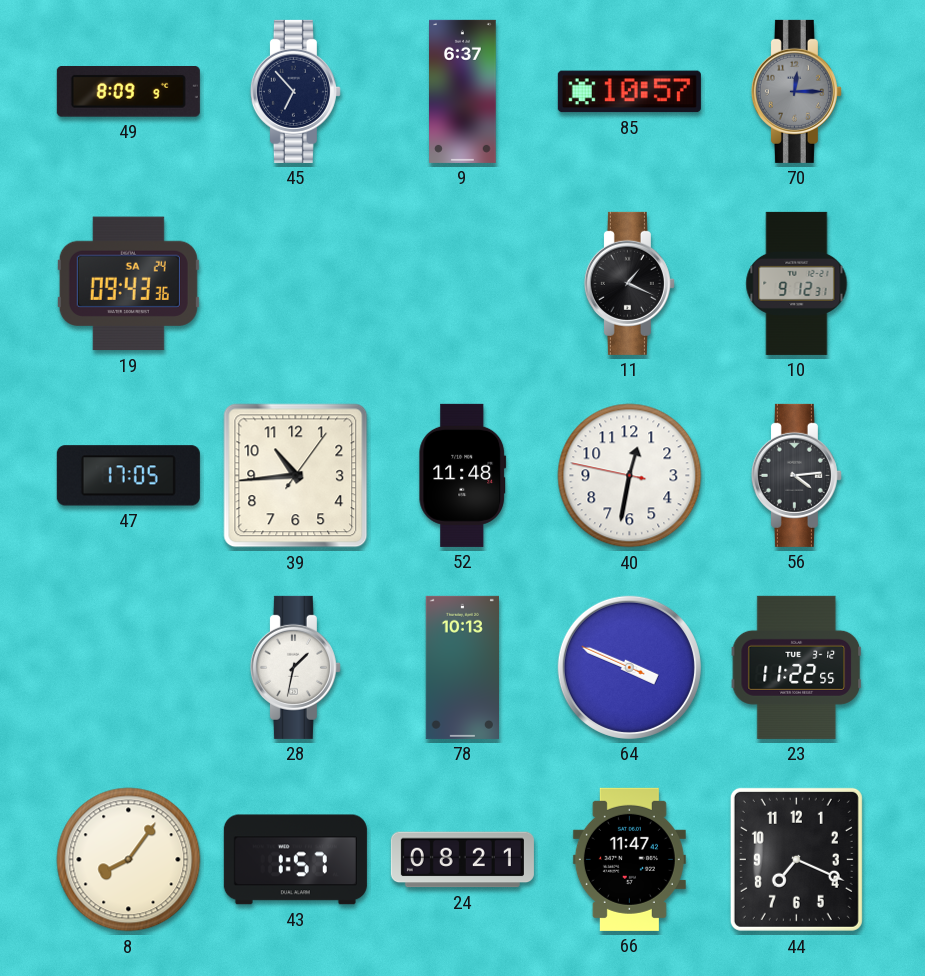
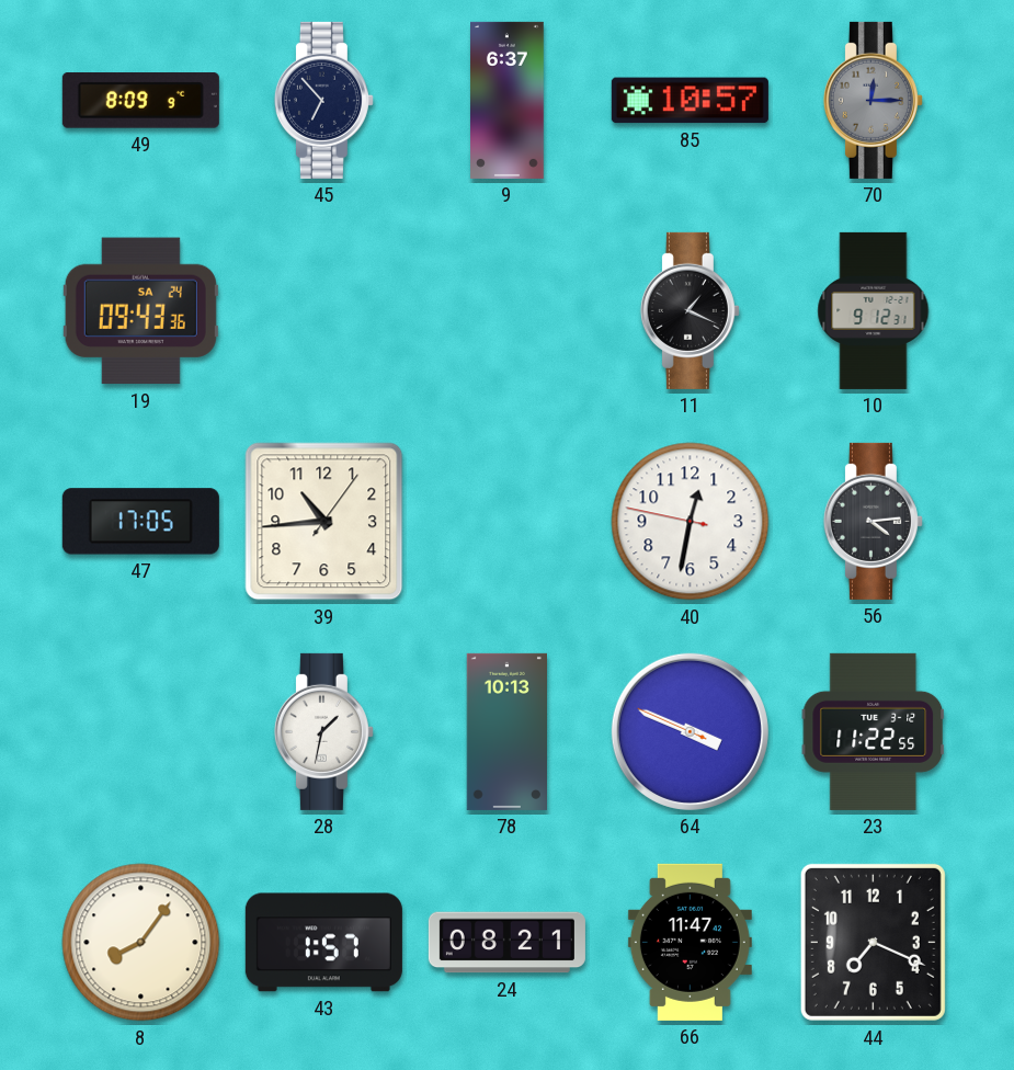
52: 11:48 -> none (463, 475)
